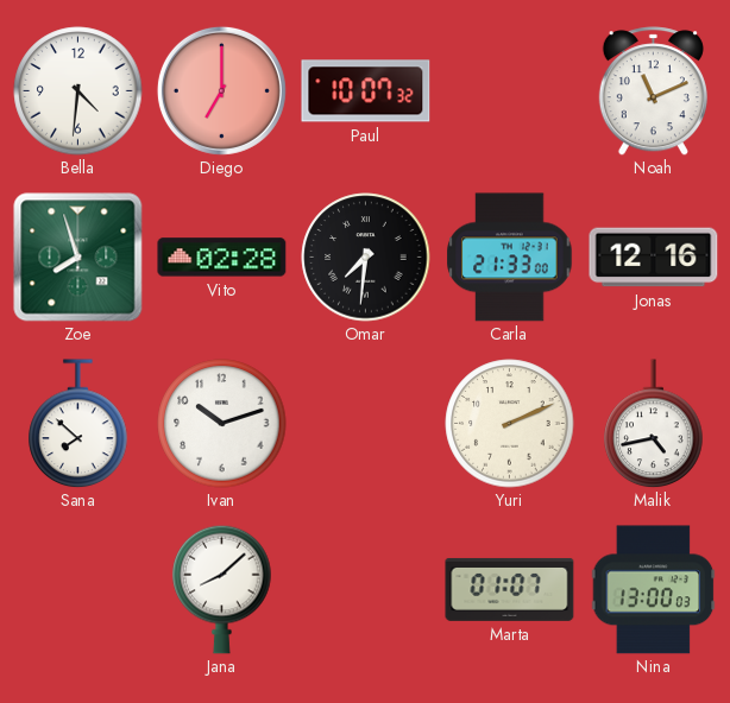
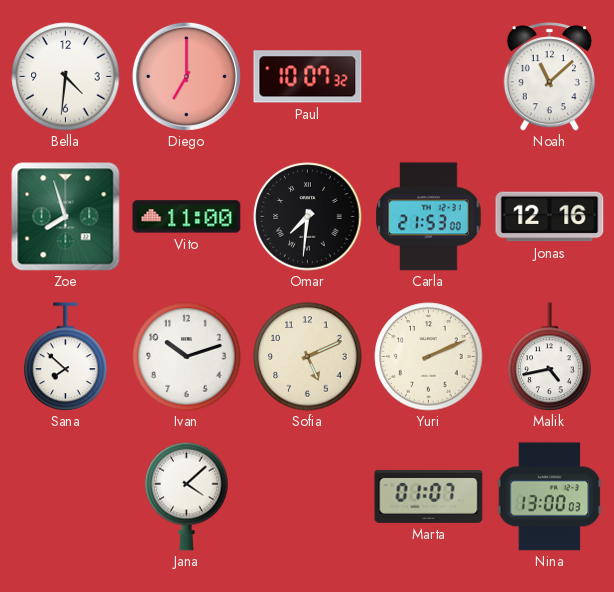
Noah: 11:11 -> 11:08 (549, 77)
Vito: 02:28 -> 11:00 (187, 217)
Carla: 21:33 -> 21:53 (429, 217)
Sofia: none -> 5:11 (308, 357)
Jana: 8:08 -> 4:08 (187, 496)
